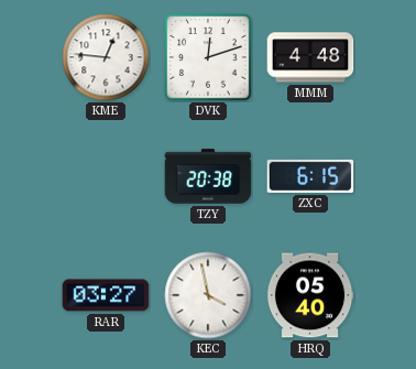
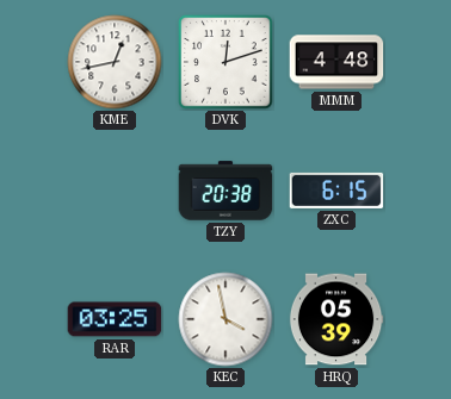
KME: 12:46 -> 12:43 (115, 62)
RAR: 03:27 -> 03:25 (115, 319)
HRQ: 05:40 -> 05:39 (336, 319)
